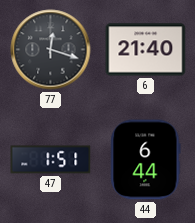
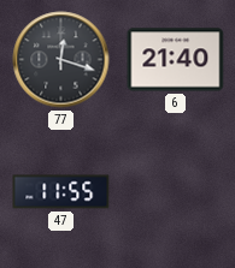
47: 1:51 -> 11:55 (61, 192)
44: 6:44 -> none (146, 160)
